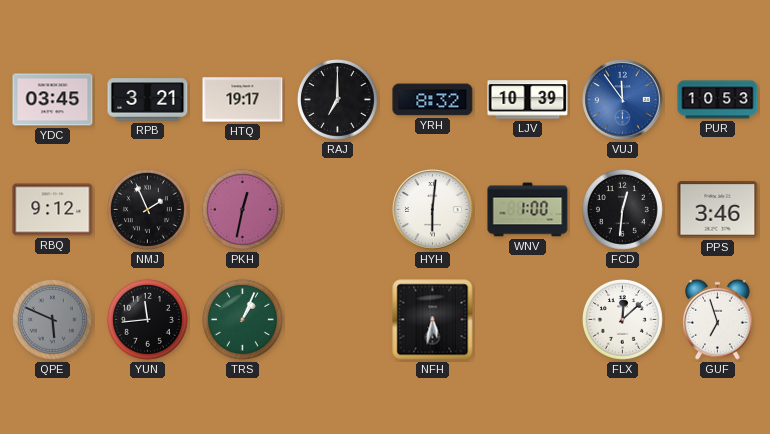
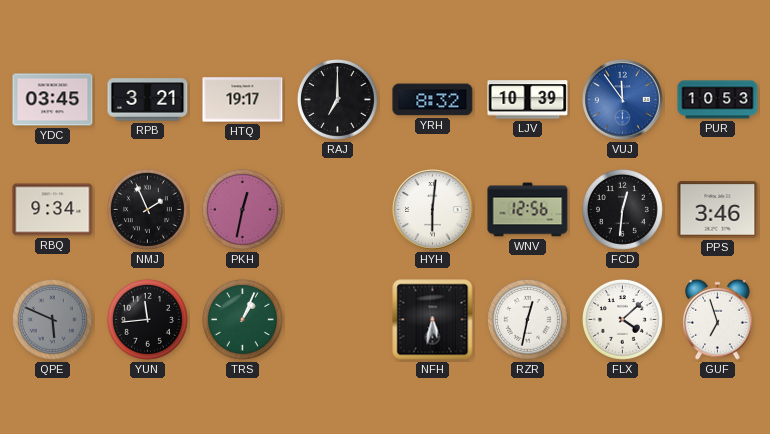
RBQ: 9:12 -> 9:34 (53, 210)
WNV: 1:00 -> 12:56 (528, 210)
RZR: none -> 12:32 (527, 319)
FLX: 12:08 -> 4:08 (622, 319)
